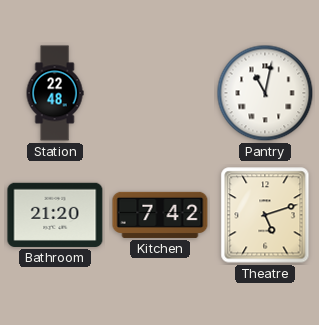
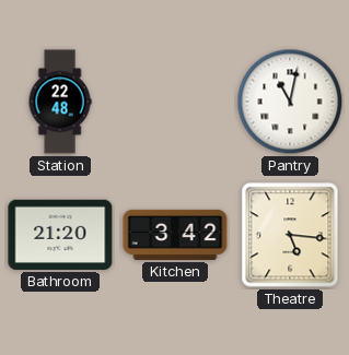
Kitchen: 7:42 -> 3:42 (175, 235)
Theatre: 5:12 -> 5:16 (290, 235)
